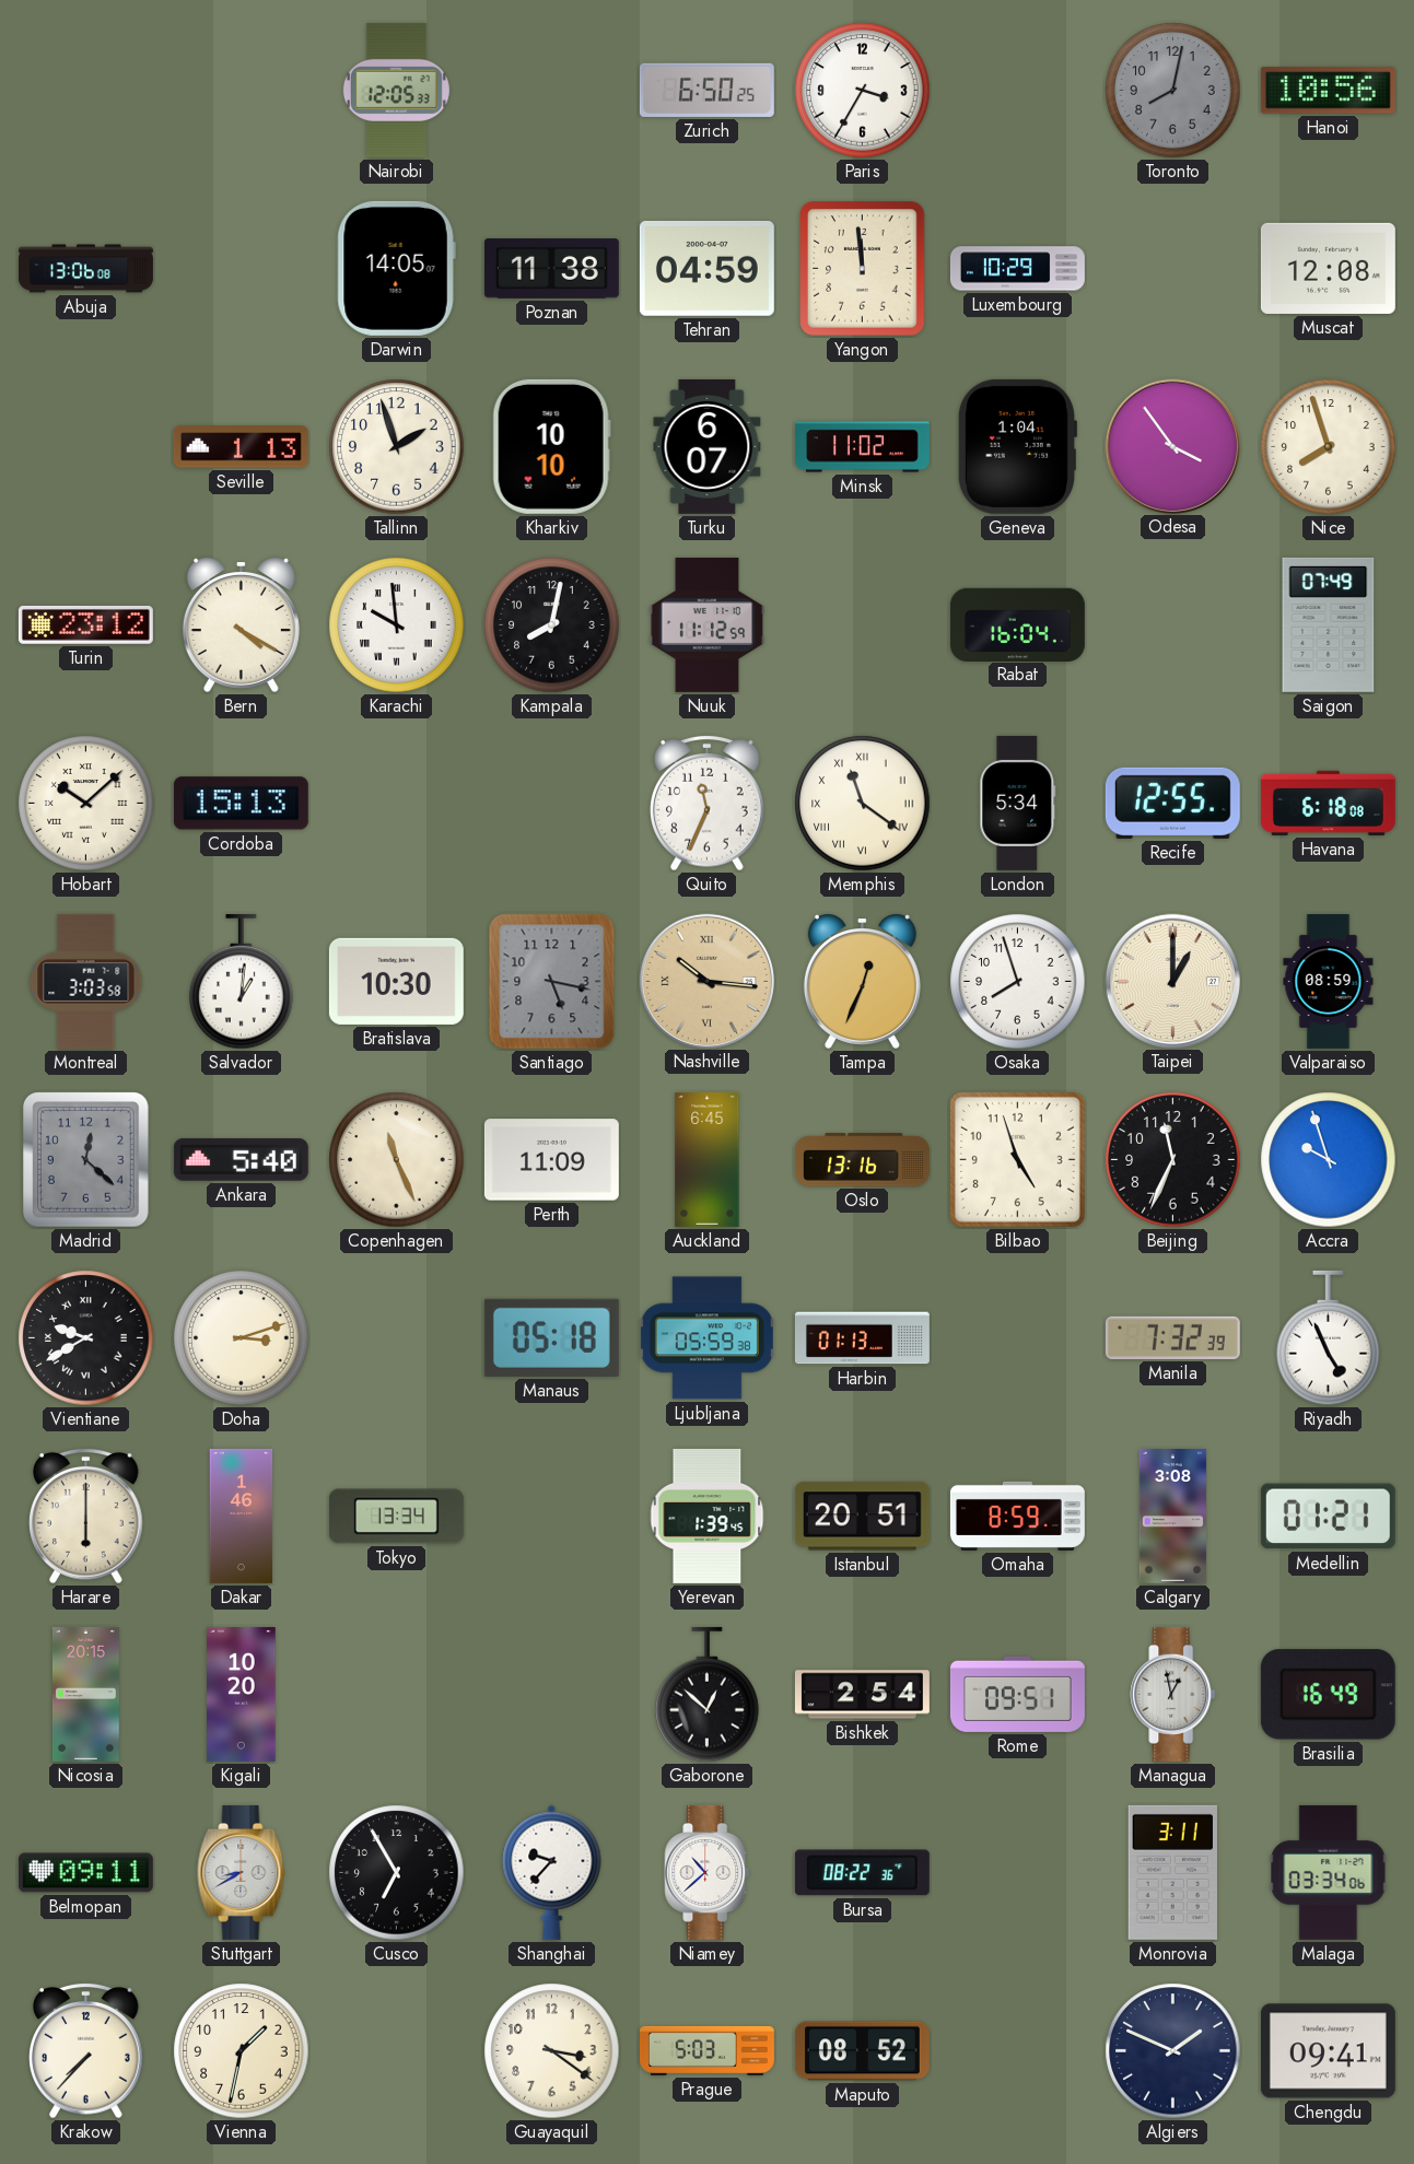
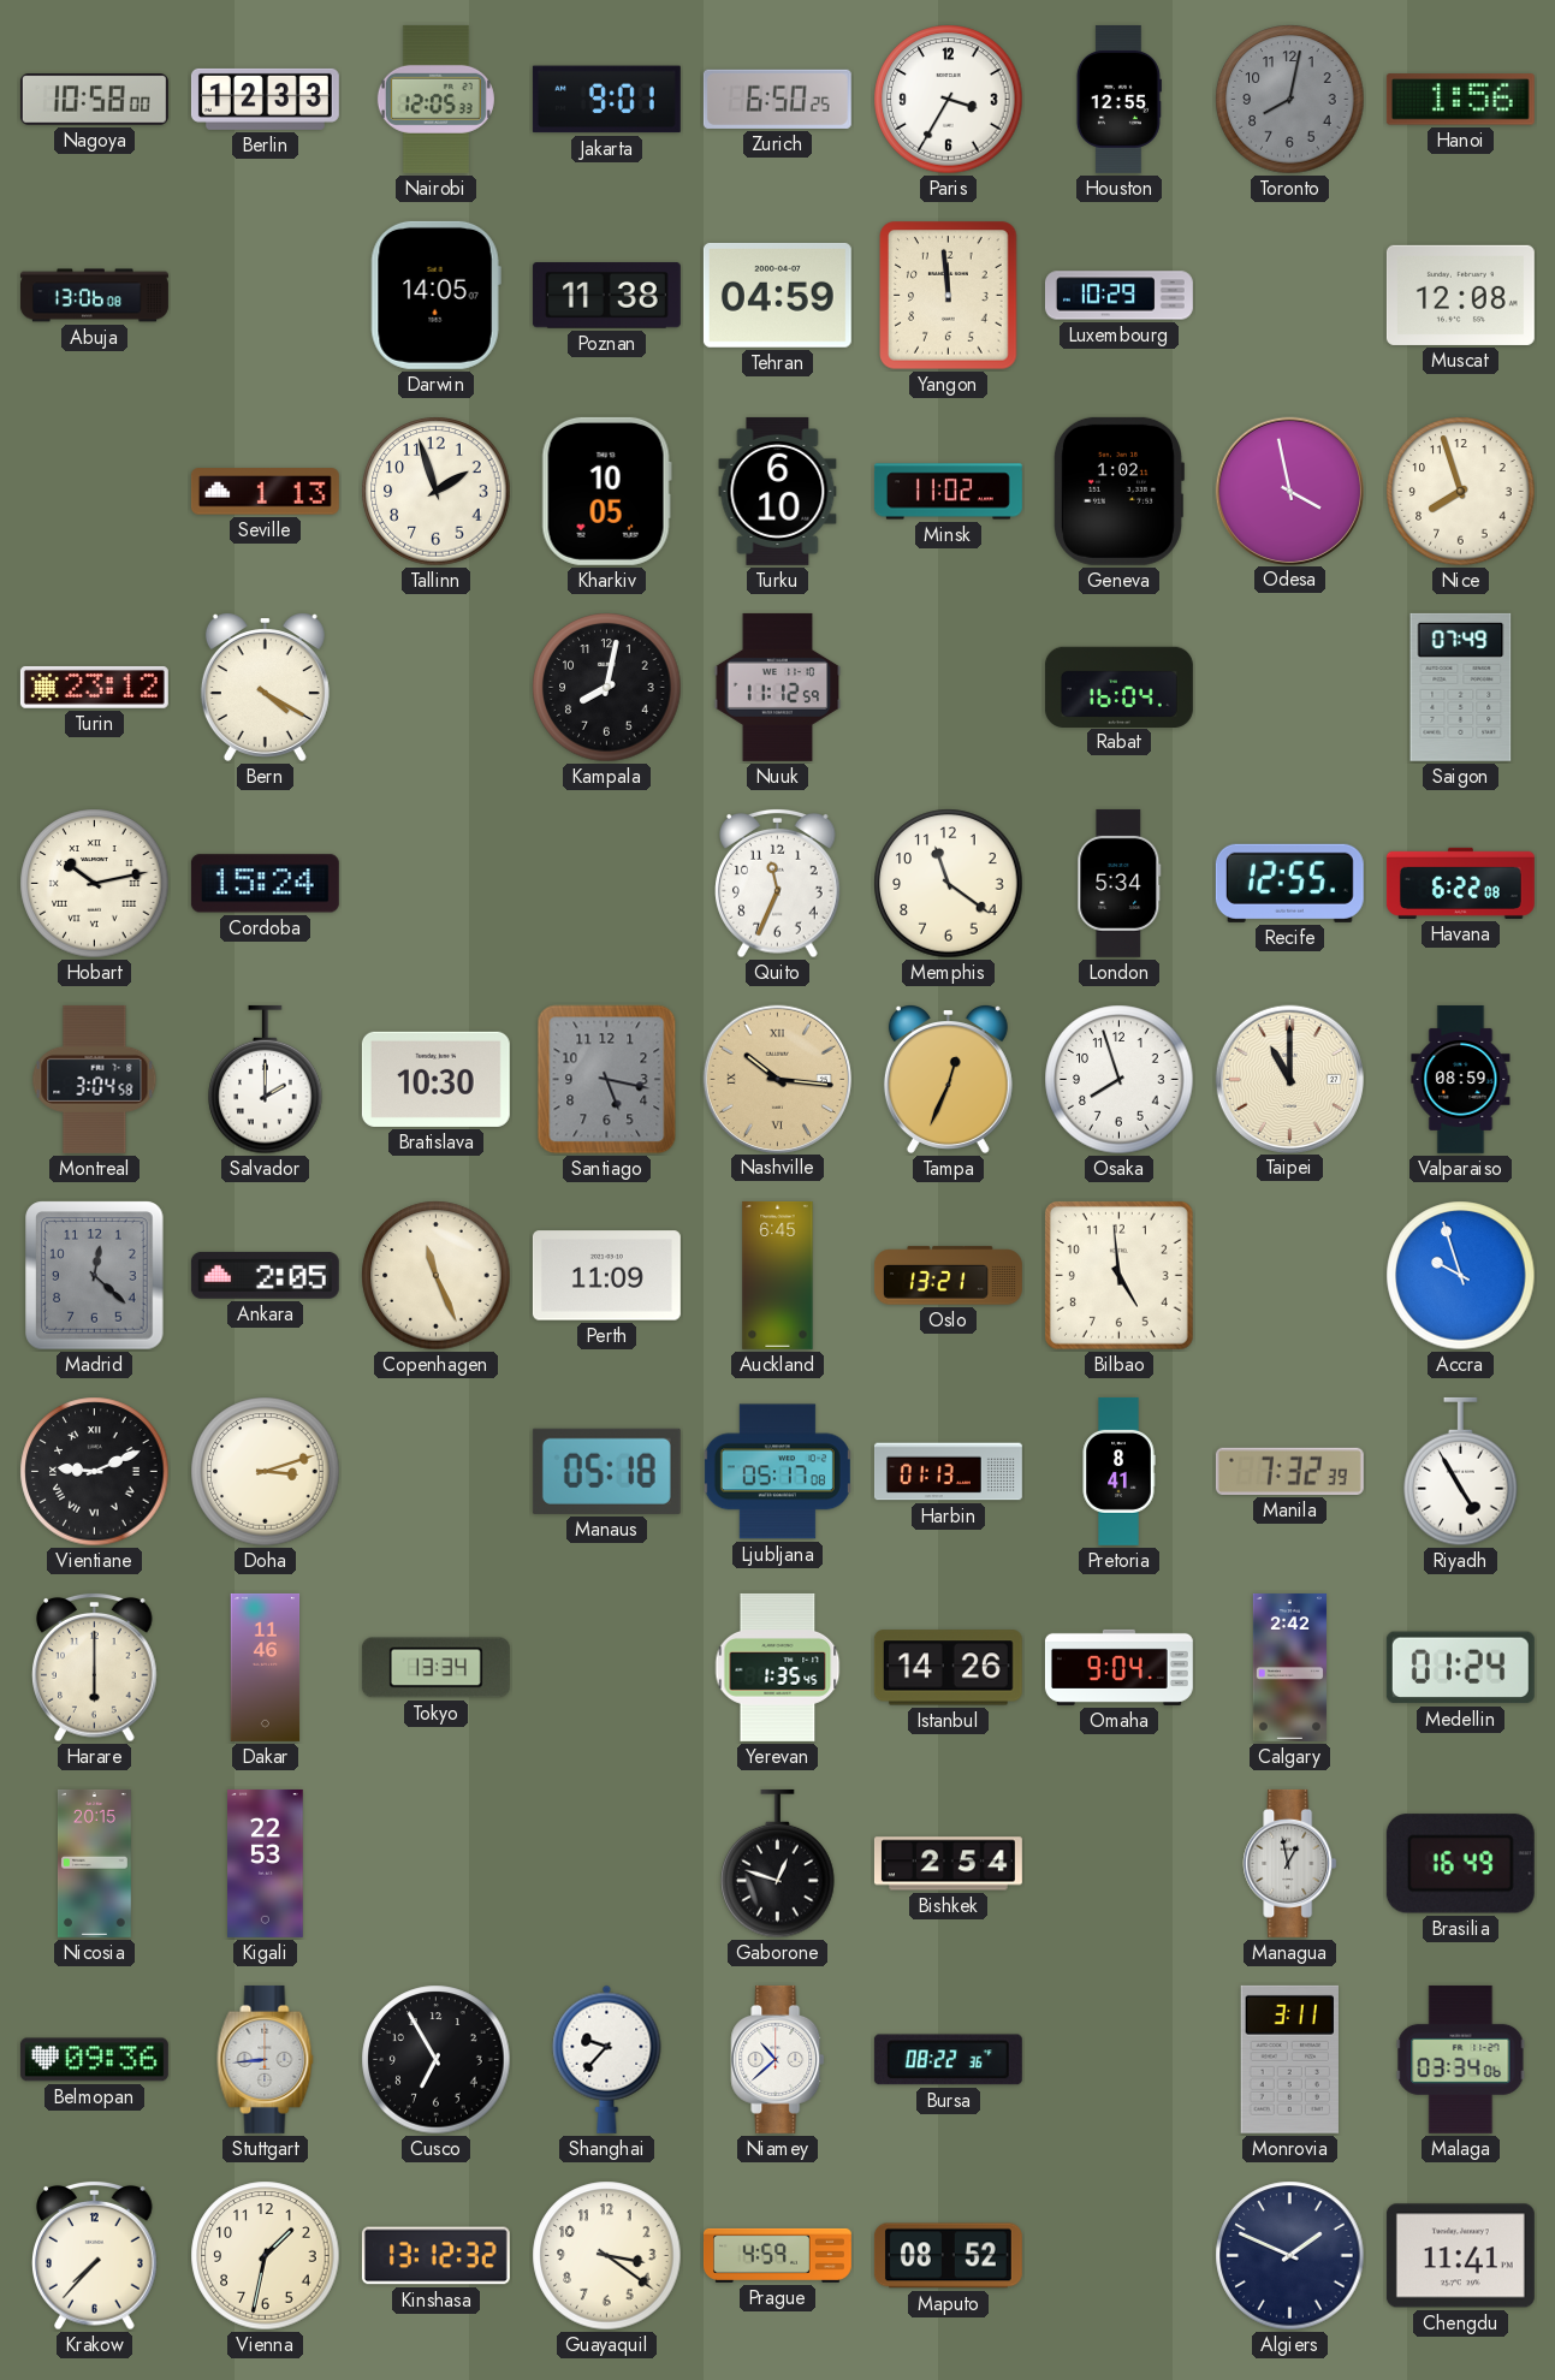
Nagoya: none -> 10:58 (94, 100)
Berlin: none -> 12:33 (265, 99)
Jakarta: none -> 9:01 (606, 100)
Houston: none -> 12:55 (1118, 99)
Hanoi: 10:56 -> 1:56 (1460, 100)
Kharkiv: 10:10 -> 10:05 (606, 491)
Turku: 6:07 -> 6:10 (778, 491)
Geneva: 1:04 -> 1:02 (1118, 491)
Odesa: 3:54 -> 3:58 (1289, 491)
Karachi: 9:59 -> none (397, 625)
Hobart: 10:08 -> 10:13 (95, 884)
Cordoba: 15:13 -> 15:24 (265, 884)
Memphis numerals: Roman -> Arabic (949, 884)
Havana: 6:18 -> 6:22 (1460, 883)
Montreal: 3:03 -> 3:04 (95, 1079)
Salvador: 1:01 -> 2:00 (266, 1080)
Taipei: 1:00 -> 11:00 (1289, 1079)
Ankara: 5:40 -> 2:05 (265, 1275)
Oslo: 13:16 -> 13:21 (948, 1276)
Bilbao: 4:57 -> 4:59 (1118, 1275)
Beijing: 11:34 -> none (1173, 1160)
Vientiane: 9:40 -> 9:11 (95, 1472)
Ljubljana: 05:59 -> 05:17 (777, 1472)
Pretoria: none -> 8:41 (1118, 1471)
Riyadh: 4:56 -> 4:55 (1461, 1472)
Dakar: 1:46 -> 11:46 (266, 1667)
Yerevan: 1:39 -> 1:35 (778, 1667)
Istanbul: 20:51 -> 14:26 (948, 1668)
Omaha: 8:59 -> 9:04 (1118, 1667)
Calgary: 3:08 -> 2:42 (1289, 1667)
Medellin: 01:21 -> 01:24 (1460, 1668)
Kigali: 10:20 -> 22:53 (266, 1863)
Gaborone: 12:52 -> 12:48 (778, 1864)
Rome: 09:51 -> none (1017, 1694)
Belmopan: 09:11 -> 09:36 (94, 2060)
Stuttgart: 8:40 -> 8:44 (266, 2059)
Kinshasa: none -> 13:12 (435, 2256)
Prague: 5:03 -> 4:59 (777, 2255)
Chengdu: 09:41 -> 11:41 (1460, 2256)
